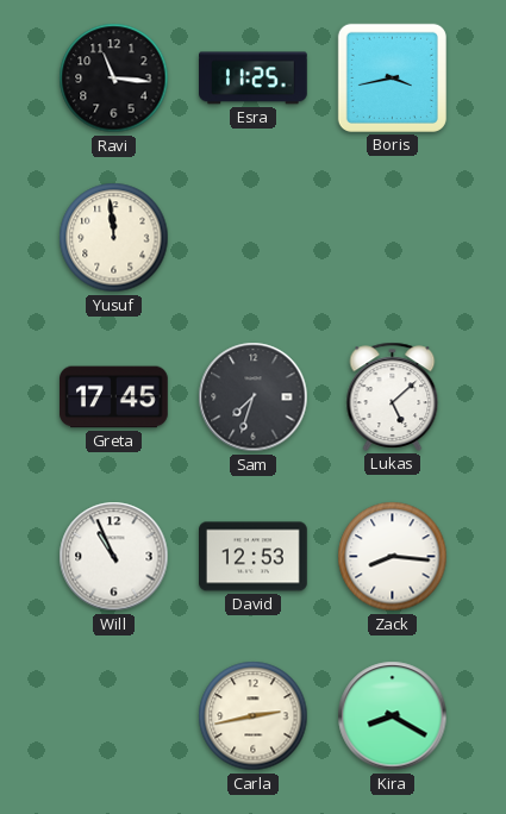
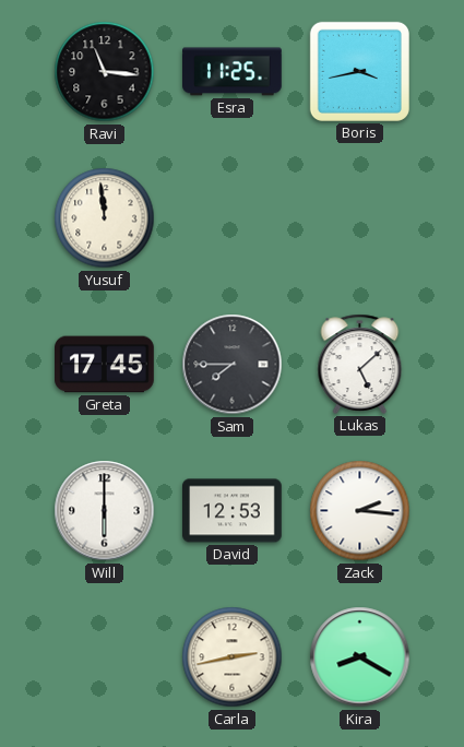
Sam: 7:33 -> 7:45 (233, 365)
Will: 10:56 -> 6:00 (105, 511)
Zack: 8:16 -> 2:16 (360, 511)
